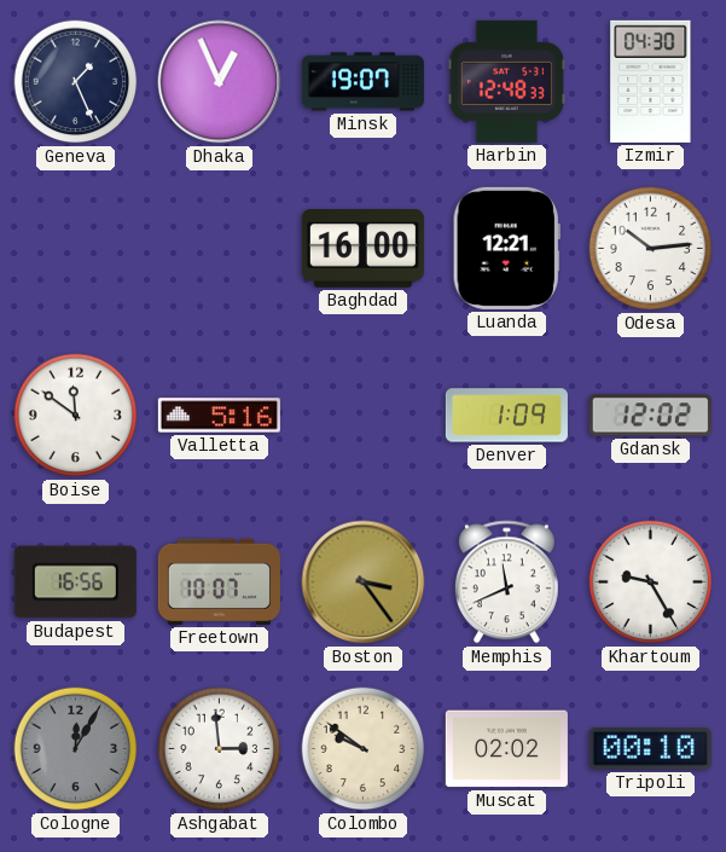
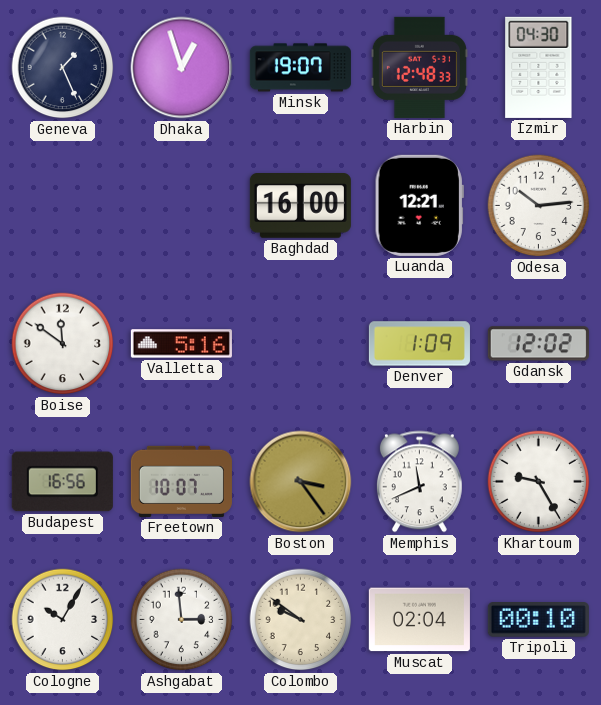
Dhaka: 12:56 -> 12:57 (182, 68)
Cologne: 12:05 -> 10:05 (63, 620)
Cologne dial: grey -> white (63, 620)
Muscat: 02:02 -> 02:04 (419, 620)
